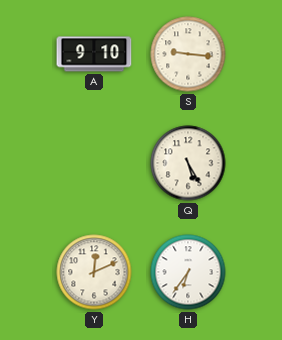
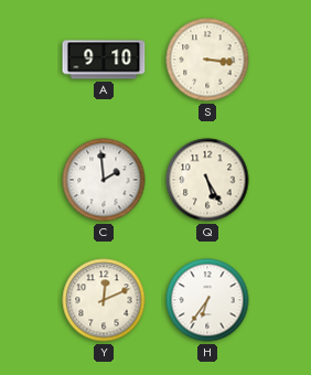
S: 9:16 -> 3:16 (207, 60)
C: none -> 1:59 (104, 180)
